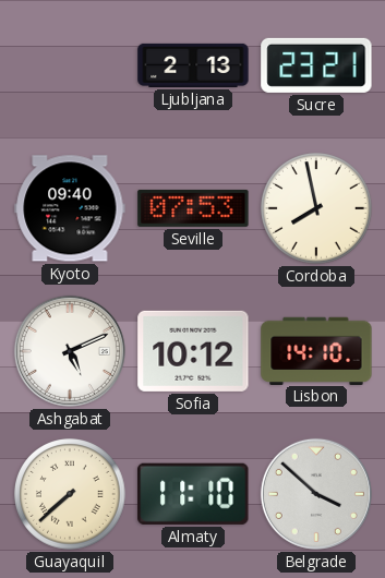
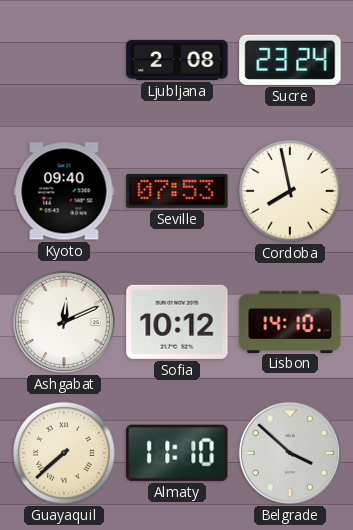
Ljubljana: 2:13 -> 2:08 (177, 60)
Sucre: 23:21 -> 23:24 (290, 60)
Ashgabat: 5:11 -> 12:11 (64, 322)
